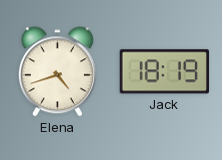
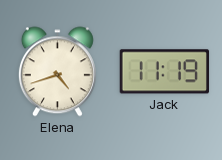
Jack: 18:19 -> 11:19 (164, 72)
